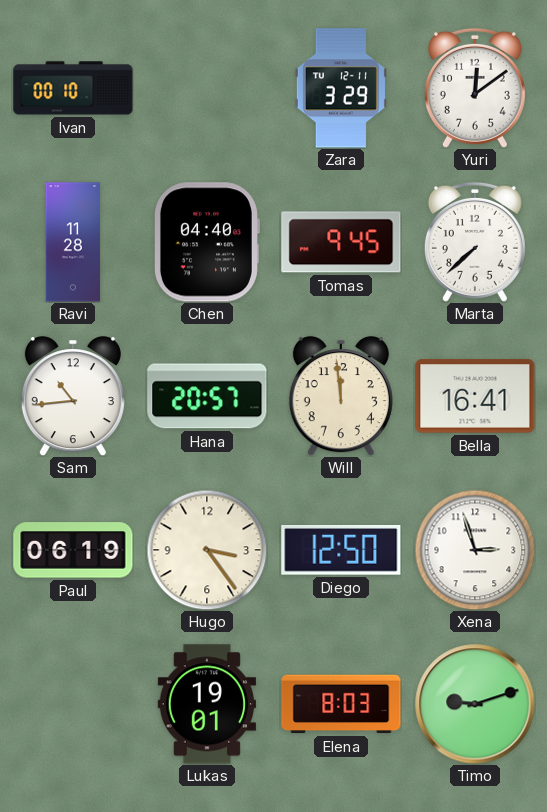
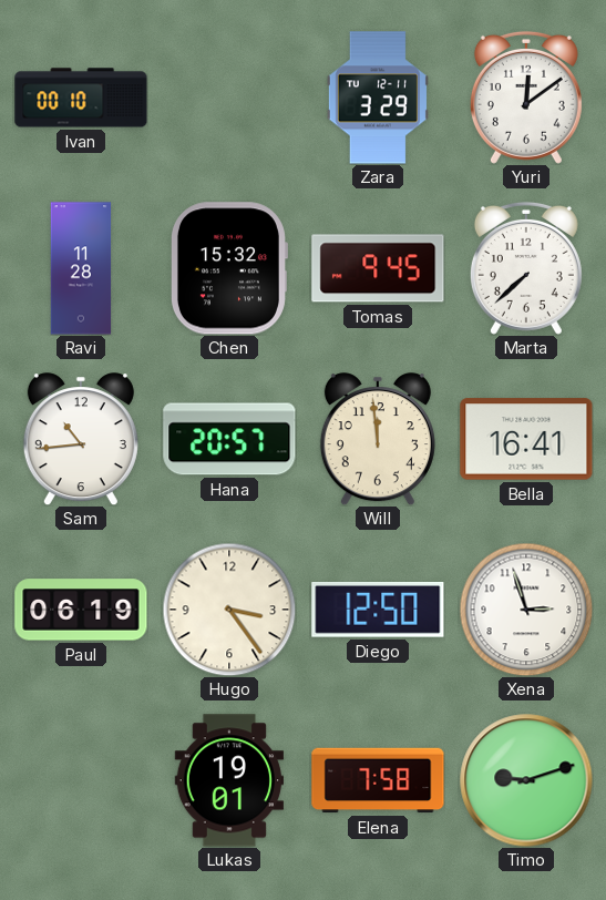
Chen: 04:40 -> 15:32 (228, 268)
Elena: 8:03 -> 7:58 (378, 780)
